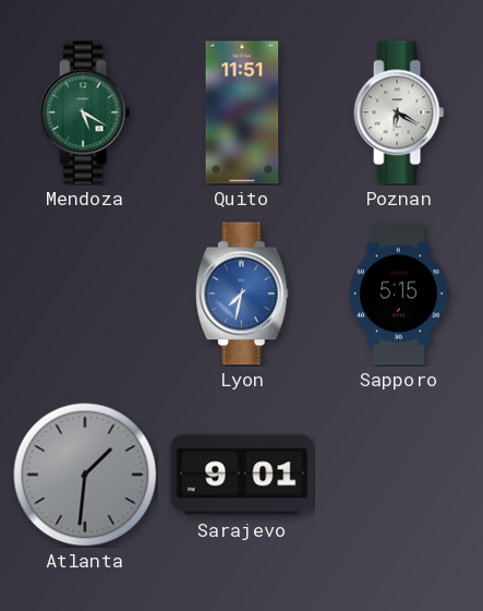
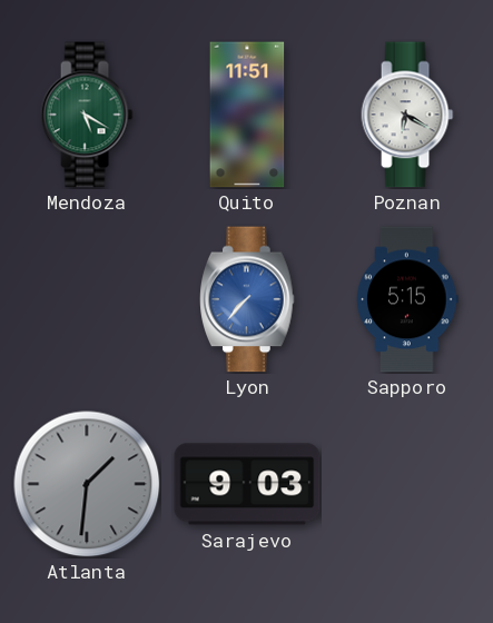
Lyon: 7:32 -> 7:37 (248, 299)
Sarajevo: 9:01 -> 9:03 (247, 484)
